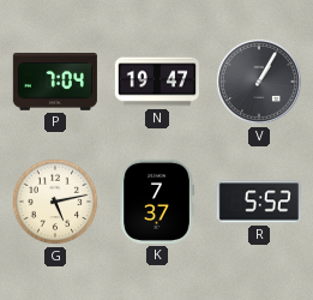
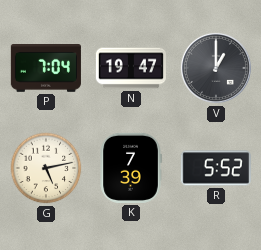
V: 1:05 -> 1:00 (216, 68)
K: 7:37 -> 7:39 (131, 168)
